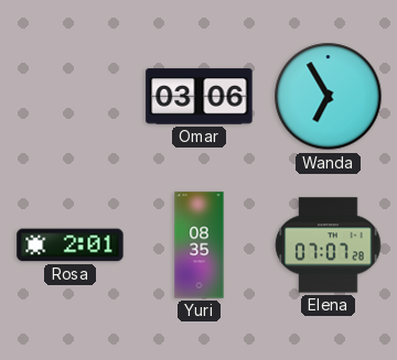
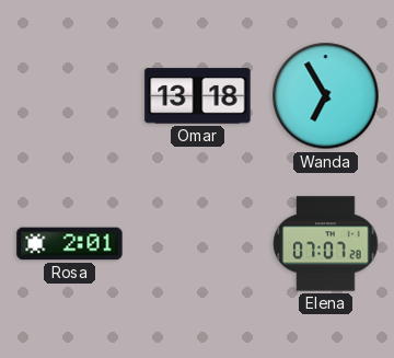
Omar: 03:06 -> 13:18 (198, 96)
Yuri: 08:35 -> none (200, 246)
